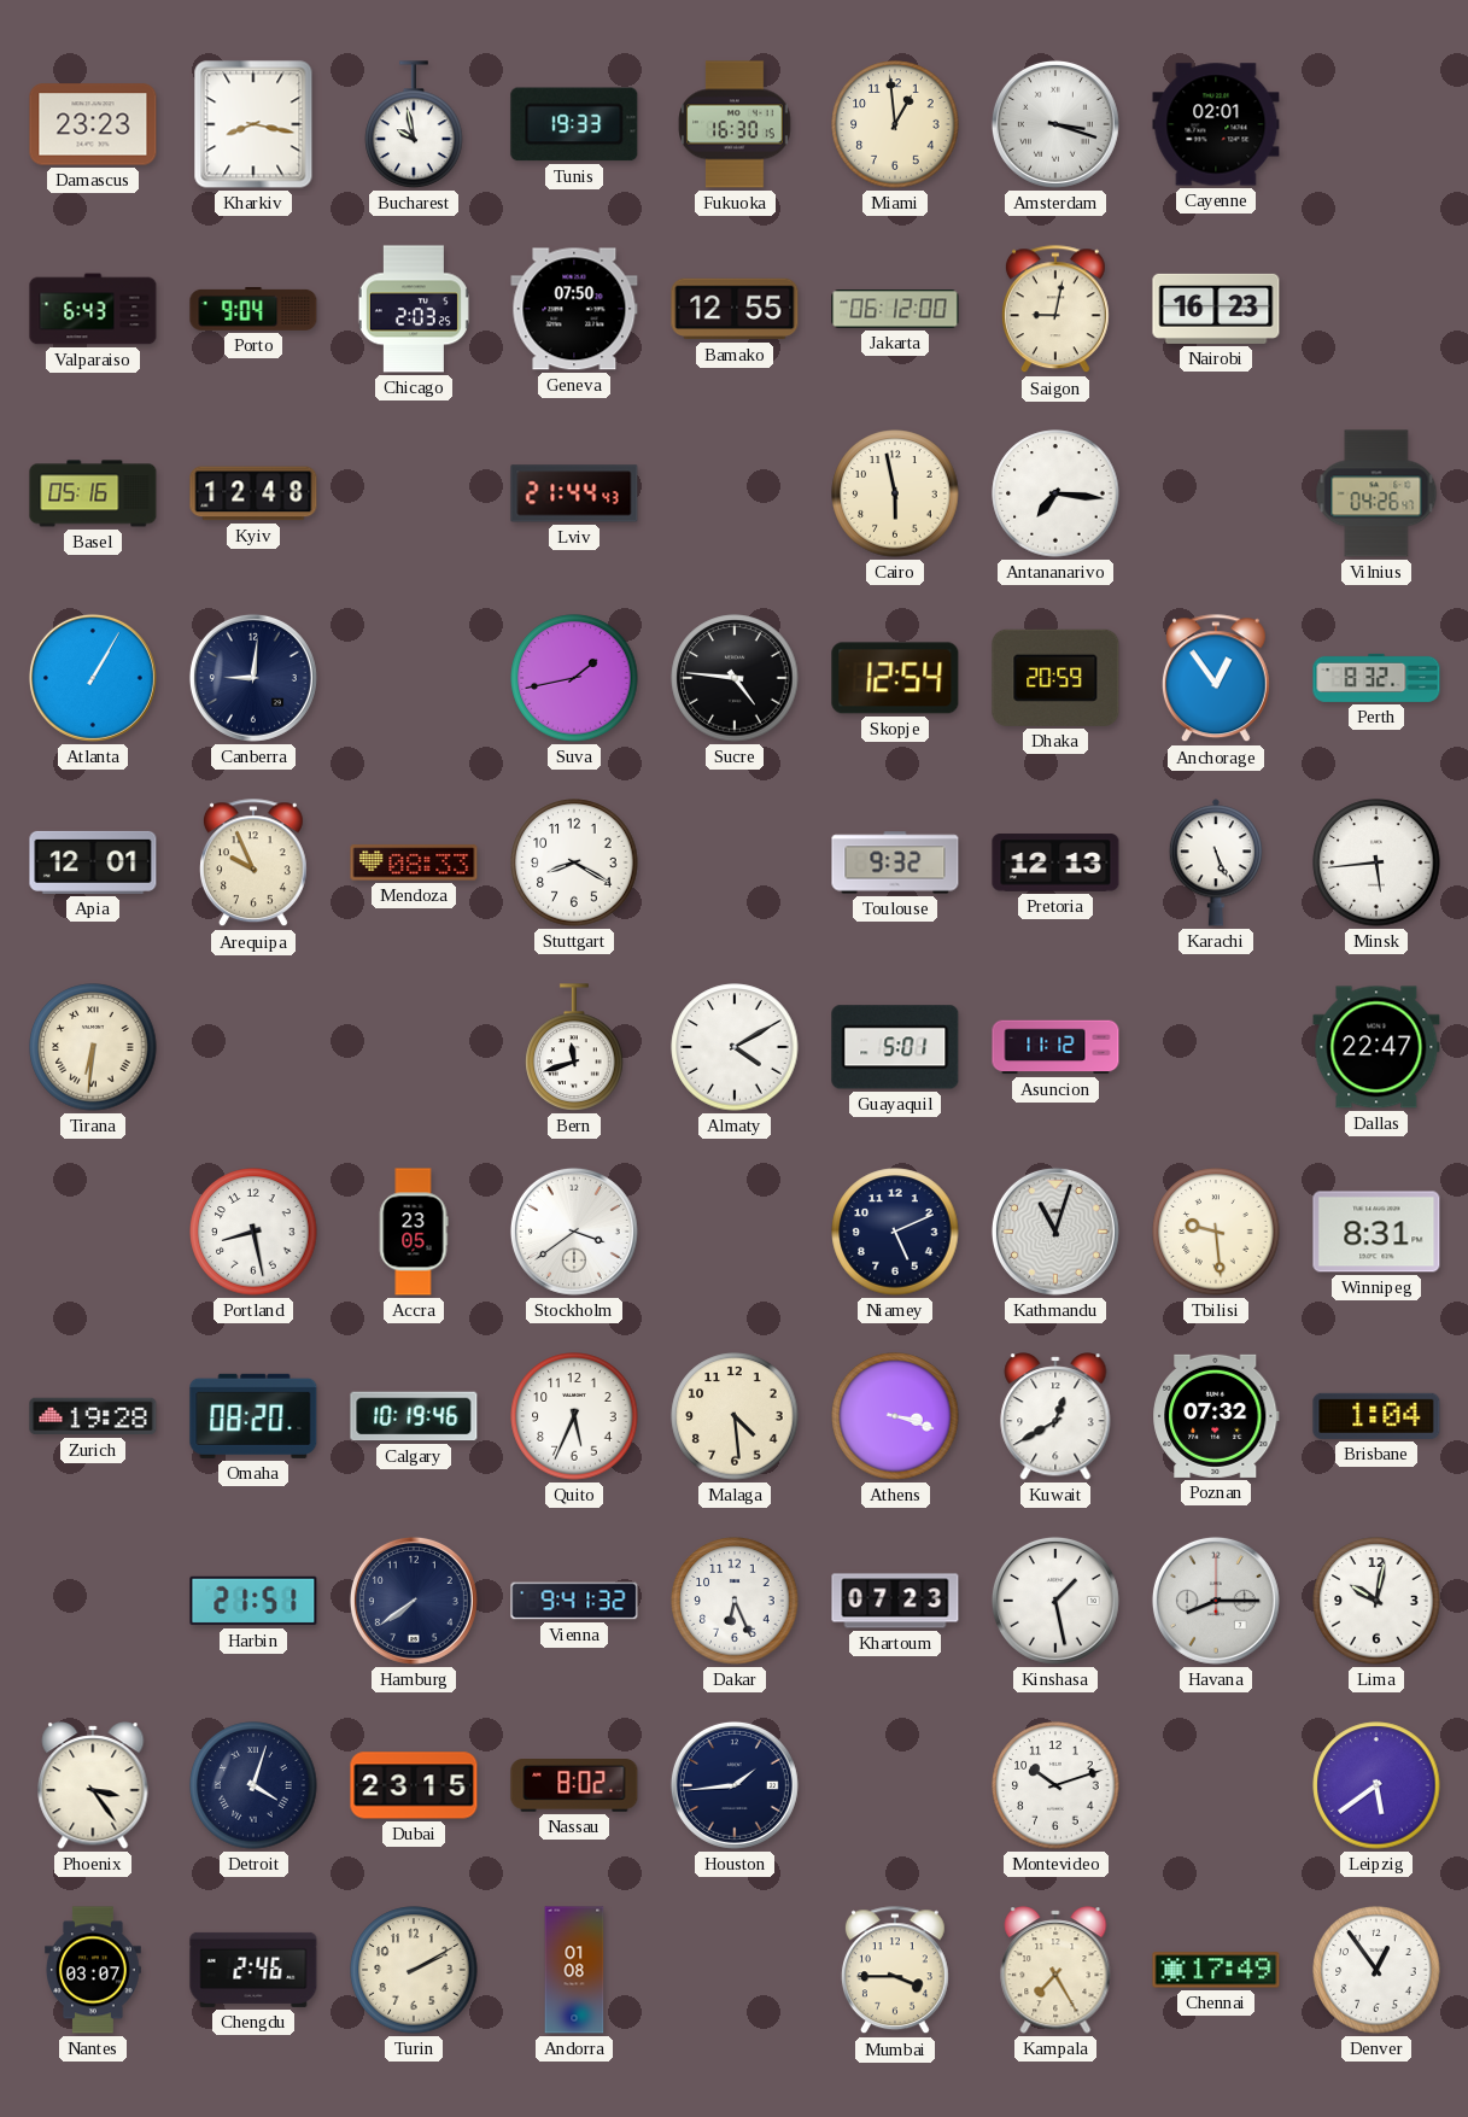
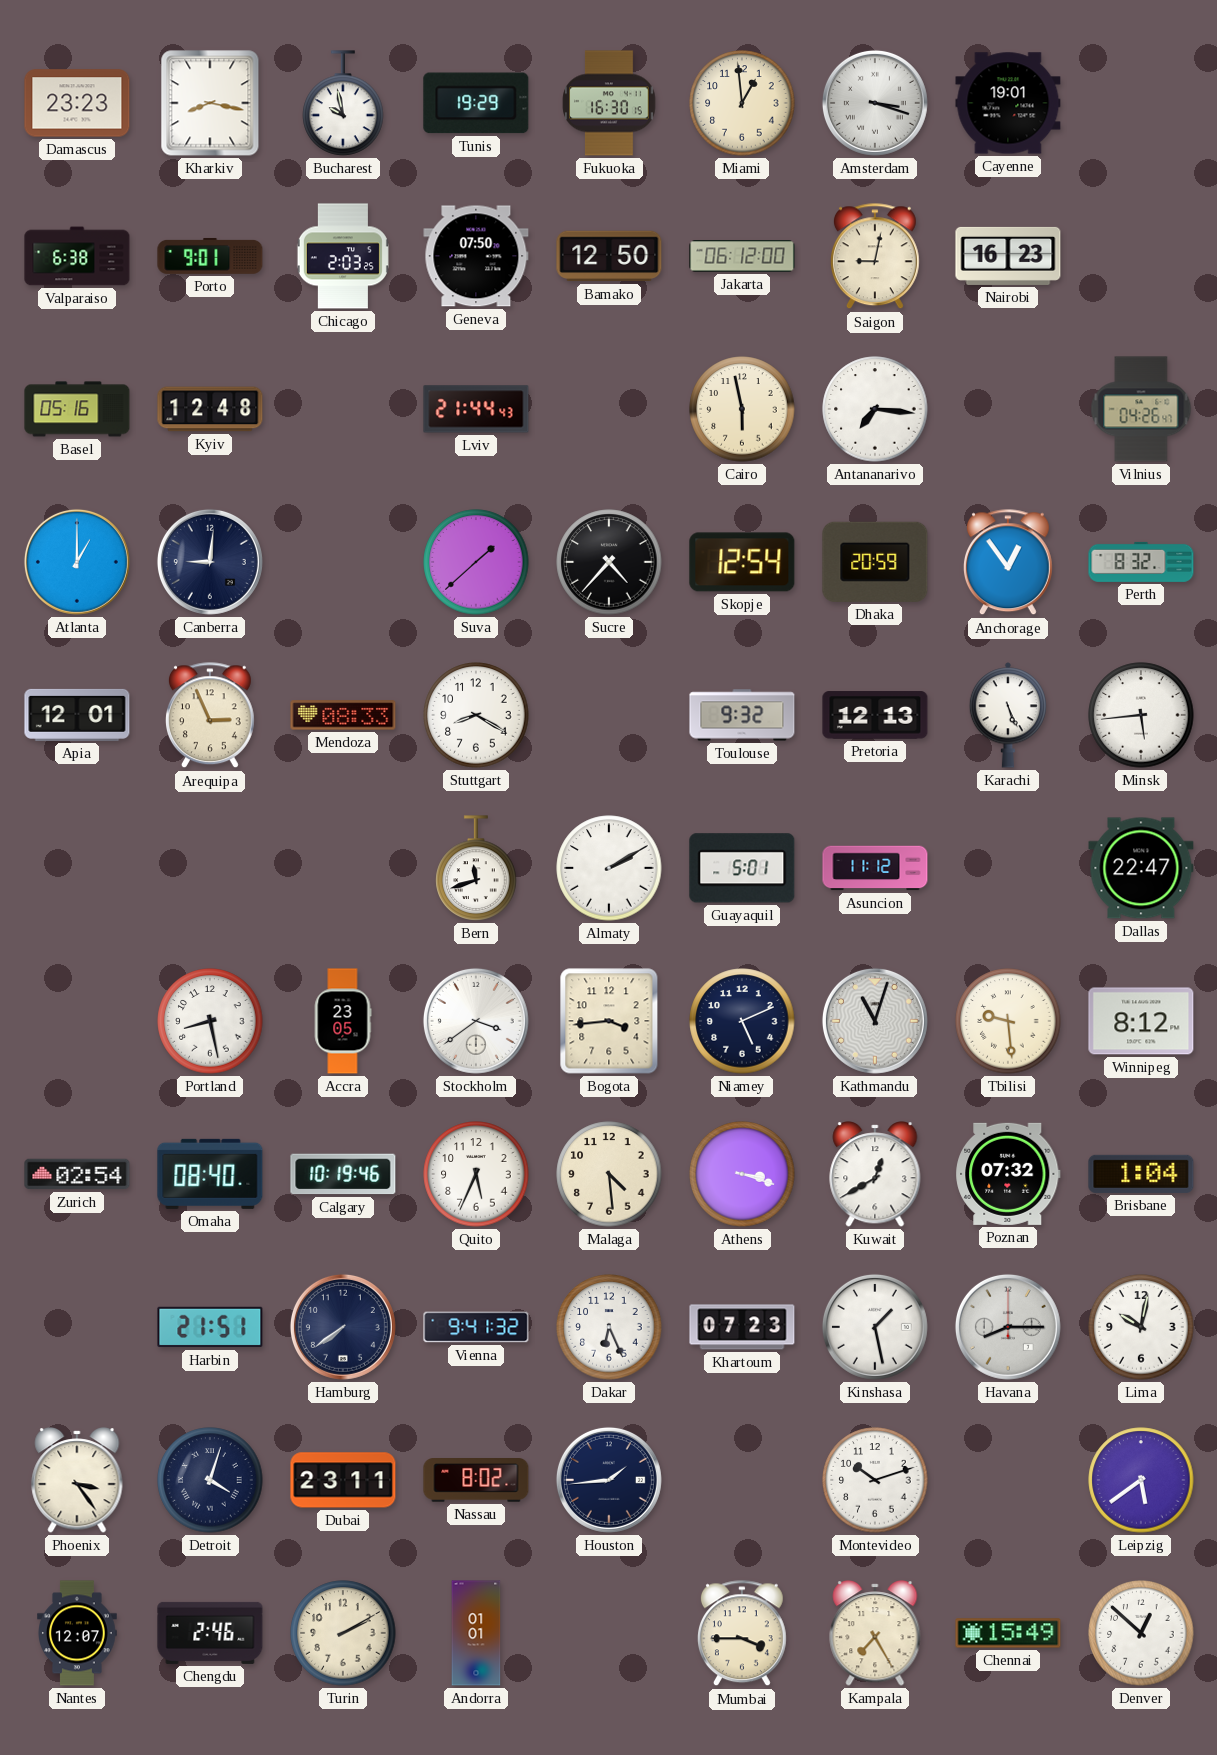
Tunis: 19:33 -> 19:29 (476, 103)
Cayenne: 02:01 -> 19:01 (1008, 103)
Valparaiso: 6:43 -> 6:38 (77, 256)
Porto: 9:04 -> 9:01 (210, 256)
Bamako: 12:55 -> 12:50 (609, 256)
Atlanta: 1:05 -> 1:00 (77, 562)
Suva: 1:43 -> 1:38 (476, 562)
Sucre: 4:46 -> 4:37 (609, 562)
Arequipa: 9:56 -> 2:56 (210, 716)
Tirana: 6:31 -> none (93, 1047)
Almaty: 4:10 -> 2:10 (609, 868)
Bogota: none -> 3:44 (609, 1021)
Winnipeg: 8:31 -> 8:12 (1141, 1021)
Zurich: 19:28 -> 02:54 (77, 1174)
Omaha: 08:20 -> 08:40 (210, 1174)
Dubai: 23:15 -> 23:11 (343, 1480)
Nantes: 03:07 -> 12:07 (78, 1633)
Andorra: 01:08 -> 01:01 (476, 1633)
Chennai: 17:49 -> 15:49 (1008, 1633)
Denver: 12:54 -> 12:52 (1141, 1633)
